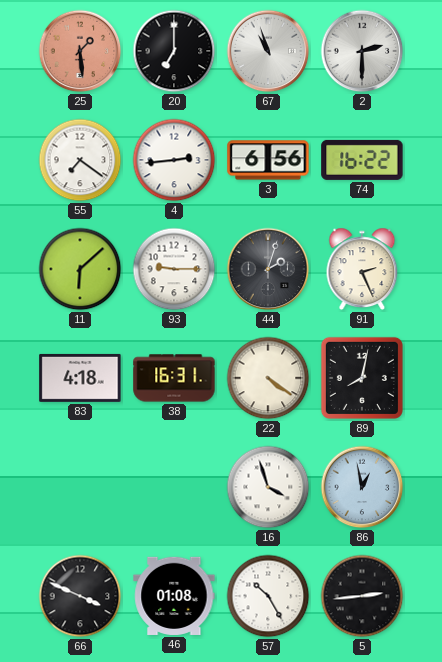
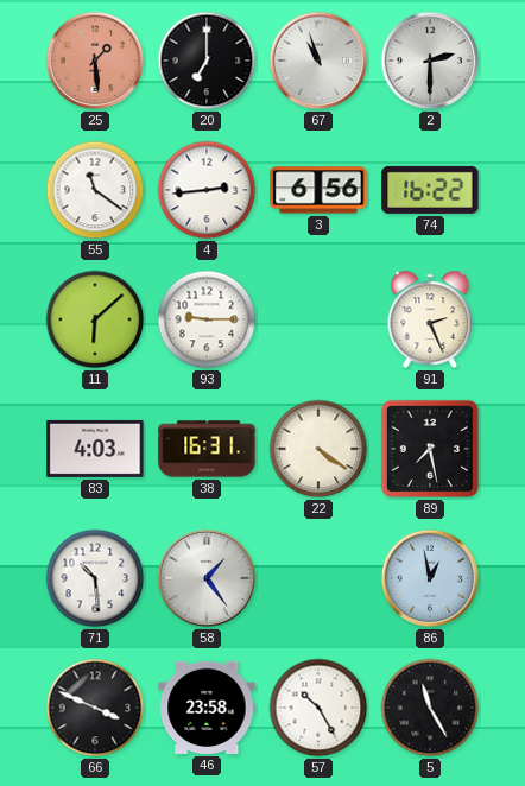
55: 7:21 -> 11:21 (95, 190)
44: 2:03 -> none (268, 269)
83: 4:18 -> 4:03 (95, 449)
89: 8:02 -> 7:28 (430, 449)
71: none -> 10:29 (95, 578)
58: none -> 1:24 (207, 578)
16: 3:57 -> none (268, 487)
46: 01:08 -> 23:58 (207, 708)
5: 2:44 -> 11:25 (430, 708)
